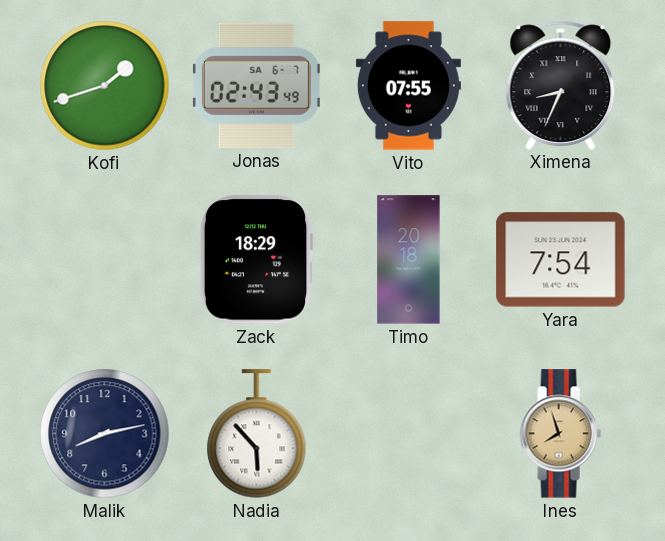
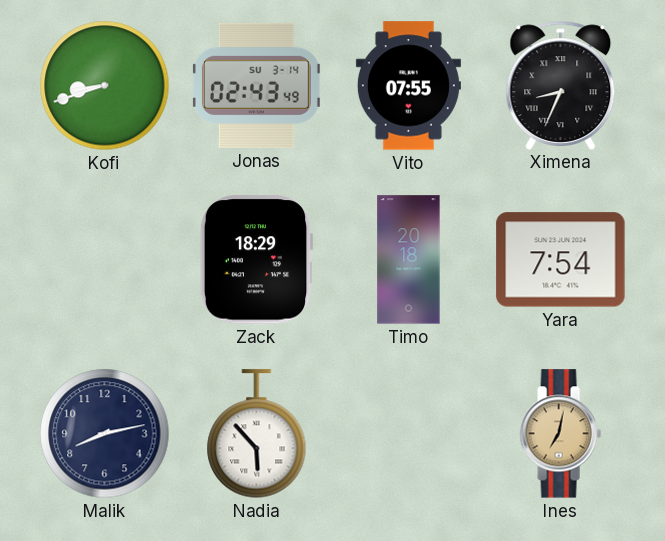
Kofi: 1:42 -> 8:42 (105, 86)
Jonas date: SA 6-7 -> SU 3-14 (256, 85)
Ines: 7:57 -> 7:02 (560, 434)
